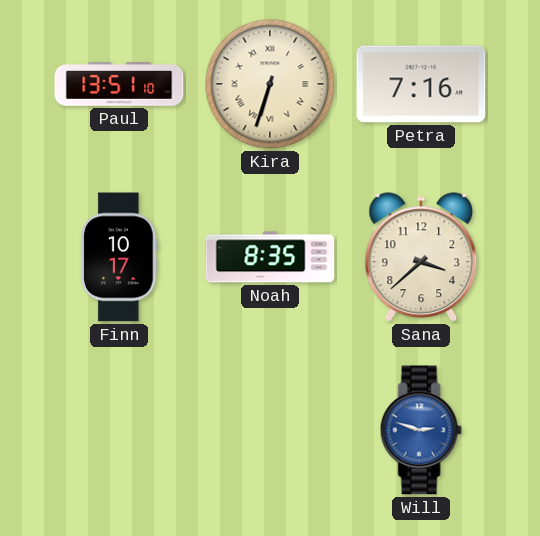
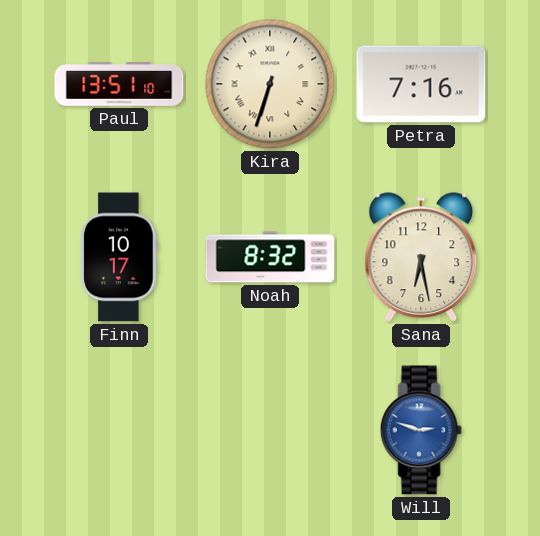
Noah: 8:35 -> 8:32 (270, 257)
Sana: 3:38 -> 6:28 (421, 258)
